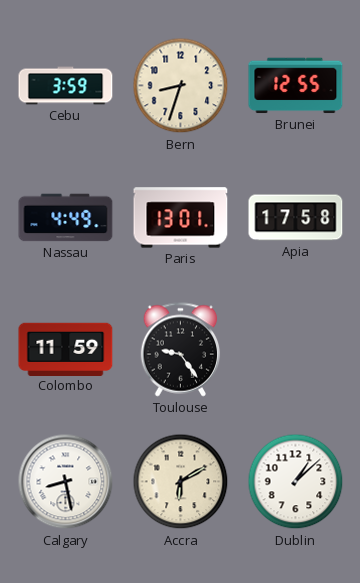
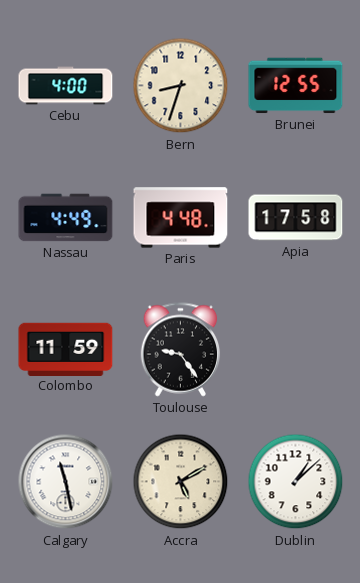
Cebu: 3:59 -> 4:00 (66, 86)
Paris: 13:01 -> 4:48 (181, 218)
Calgary: 8:28 -> 11:28 (66, 482)
Accra: 6:10 -> 5:10 (181, 482)
